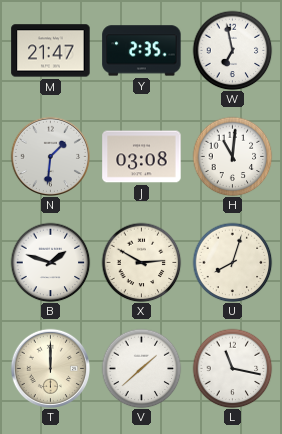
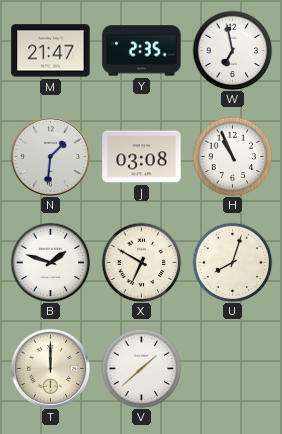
H: 11:01 -> 10:56 (232, 156)
X: 2:50 -> 6:50 (141, 262)
L: 11:17 -> none (232, 368)
